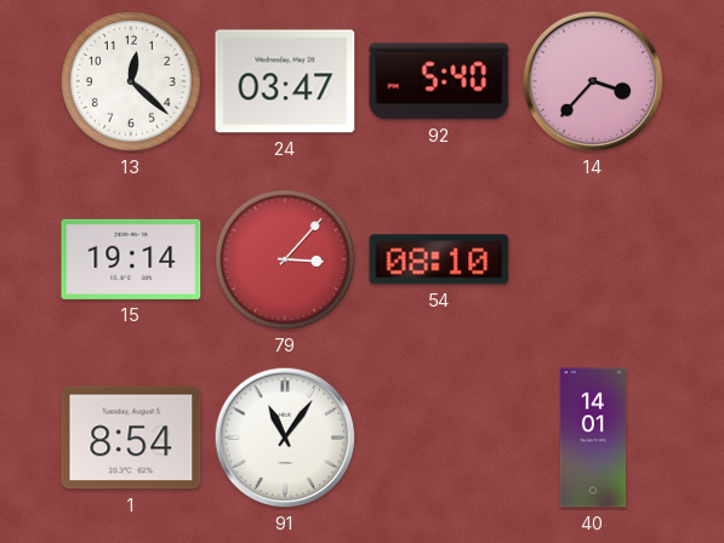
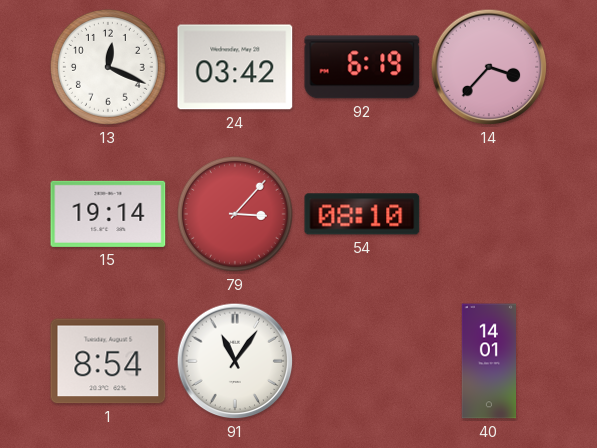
13: 12:22 -> 12:19 (108, 67)
24: 03:47 -> 03:42 (235, 67)
92: 5:40 -> 6:19 (362, 67)
